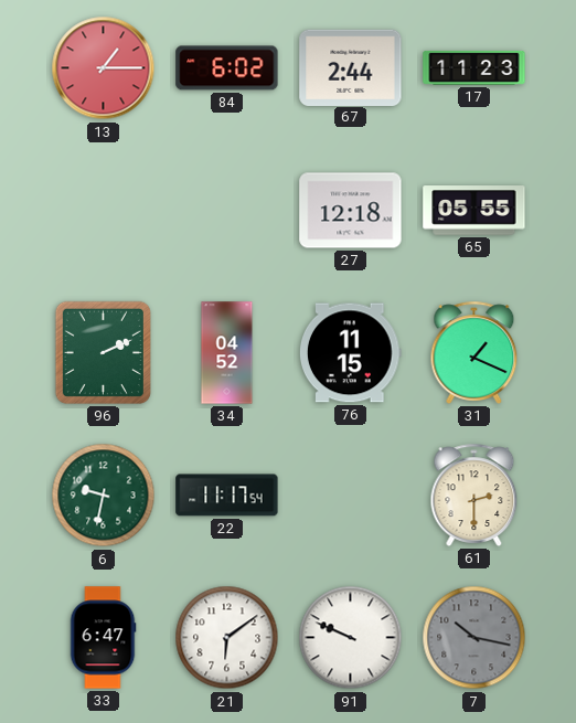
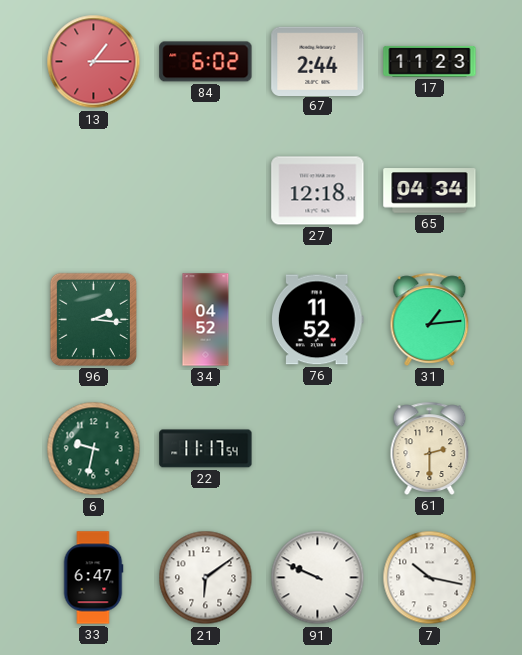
65: 05:55 -> 04:34 (430, 191)
96: 2:11 -> 2:16 (93, 319)
76: 11:15 -> 11:52 (317, 320)
31: 1:19 -> 1:14 (430, 319)
7 dial: grey -> white (430, 578)
